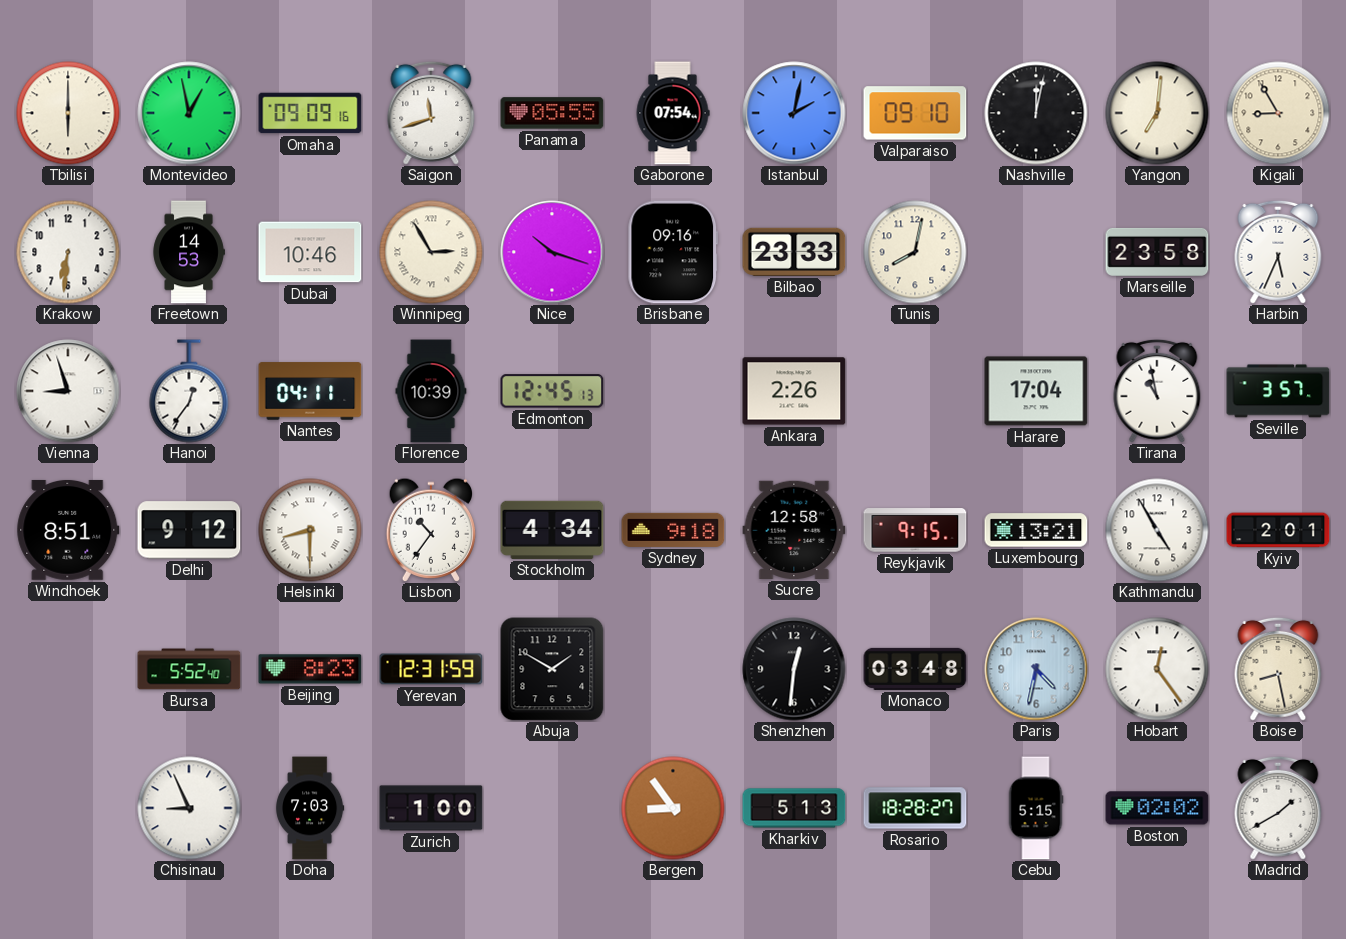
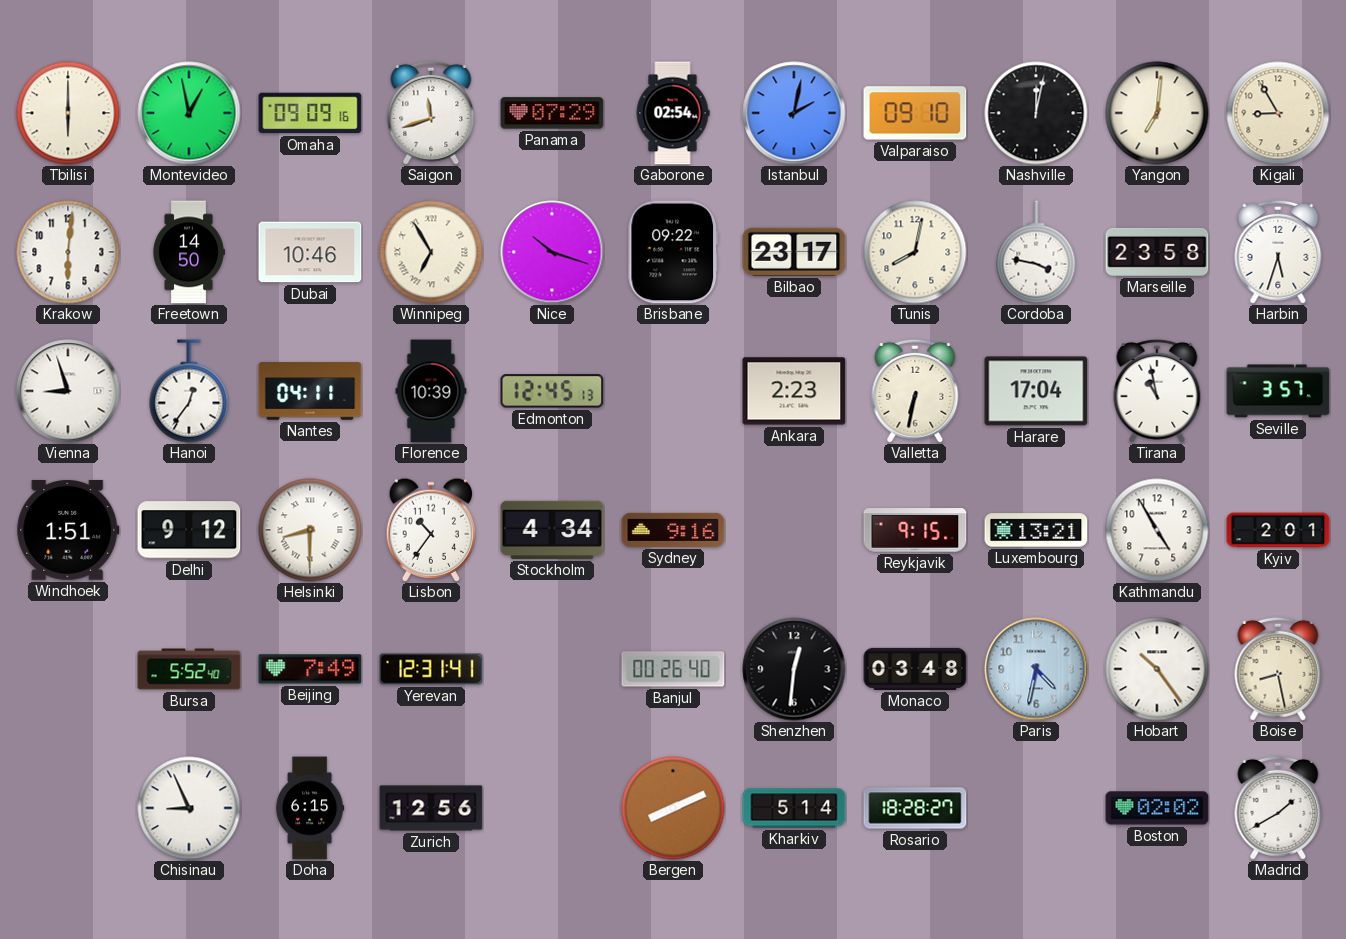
Panama: 05:55 -> 07:29 (552, 113)
Gaborone: 07:54 -> 02:54 (673, 113)
Krakow: 6:31 -> 6:01 (68, 252)
Freetown: 14:53 -> 14:50 (189, 252)
Winnipeg: 2:55 -> 6:55 (431, 252)
Brisbane: 09:16 -> 09:22 (673, 252)
Bilbao: 23:33 -> 23:17 (794, 252)
Cordoba: none -> 3:47 (1036, 252)
Harbin: 5:34 -> 5:33 (1278, 252)
Ankara: 2:26 -> 2:23 (794, 391)
Valletta: none -> 6:32 (915, 391)
Windhoek: 8:51 -> 1:51 (68, 530)
Sydney: 9:18 -> 9:16 (673, 530)
Sucre: 12:58 -> none (794, 530)
Beijing: 8:23 -> 7:49 (310, 669)
Yerevan: 12:31:59 -> 12:31:41 (431, 669)
Abuja: 1:50 -> none (552, 669)
Banjul: none -> 00:26 (673, 669)
Hobart: 12:24 -> 10:24 (1157, 669)
Doha: 7:03 -> 6:15 (310, 808)
Zurich: 1:00 -> 12:56 (431, 808)
Bergen: 8:54 -> 8:11 (673, 808)
Kharkiv: 5:13 -> 5:14 (794, 808)
Cebu: 5:15 -> none (1036, 808)
